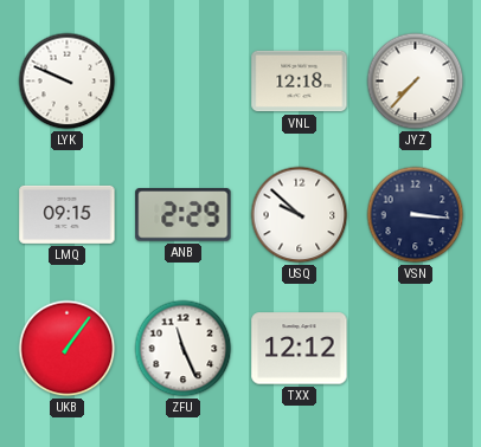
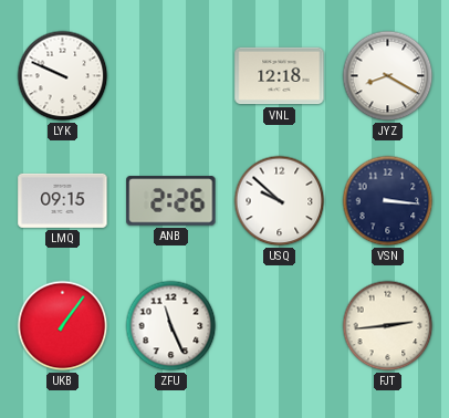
JYZ: 7:37 -> 8:20 (388, 76)
ANB: 2:29 -> 2:26 (171, 201)
TXX: 12:12 -> none (300, 349)
FJT: none -> 2:44 (388, 326)
